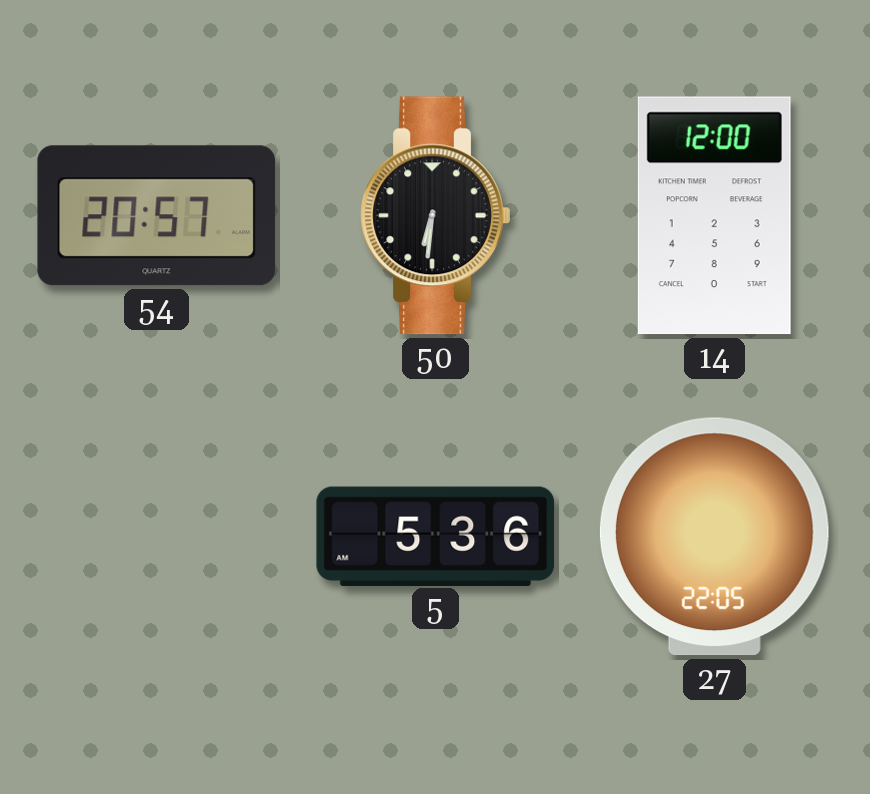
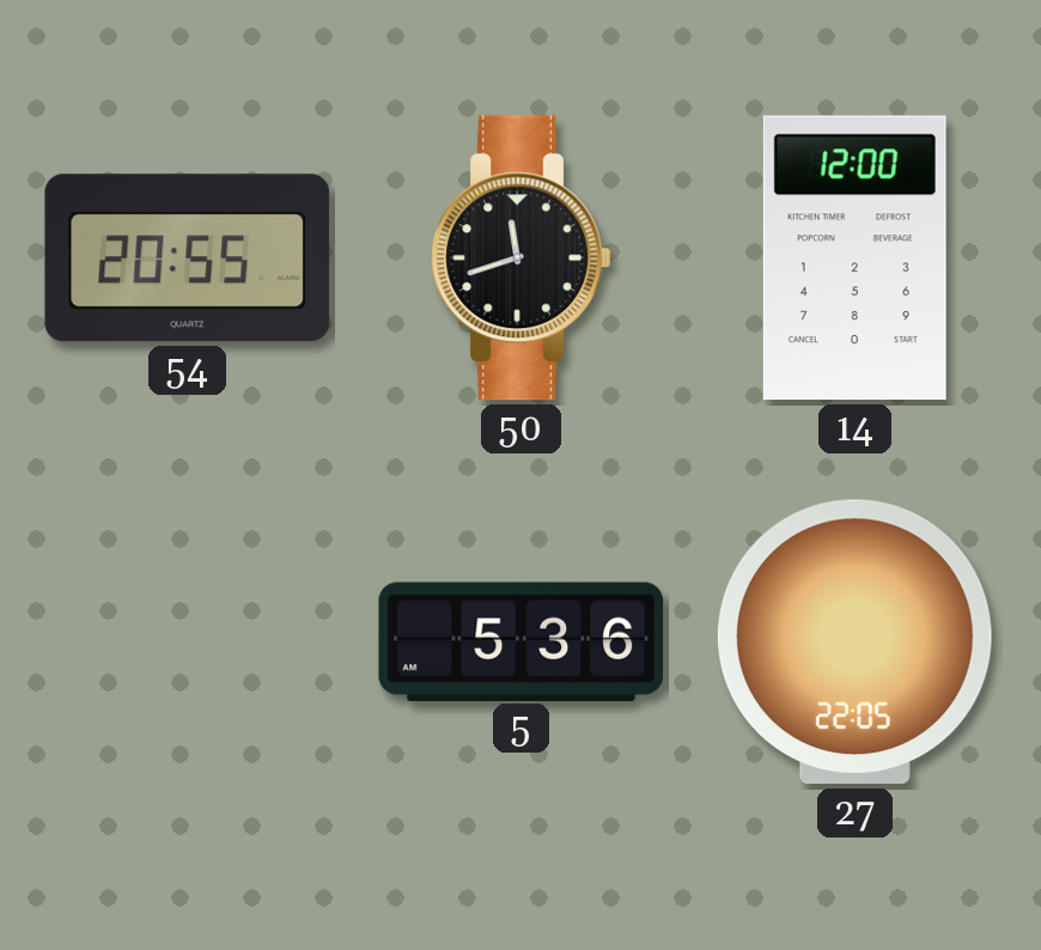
54: 20:57 -> 20:55 (188, 258)
50: 6:31 -> 11:42 (522, 258)
